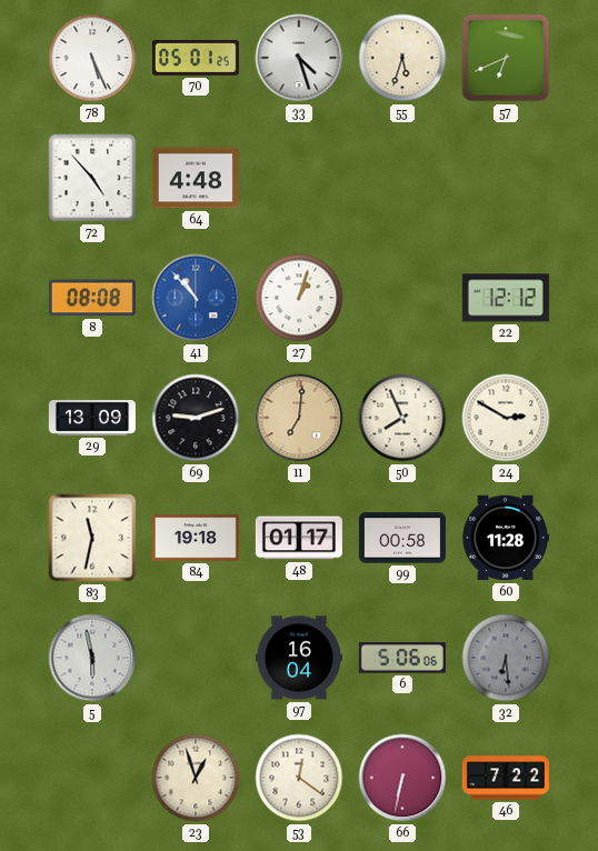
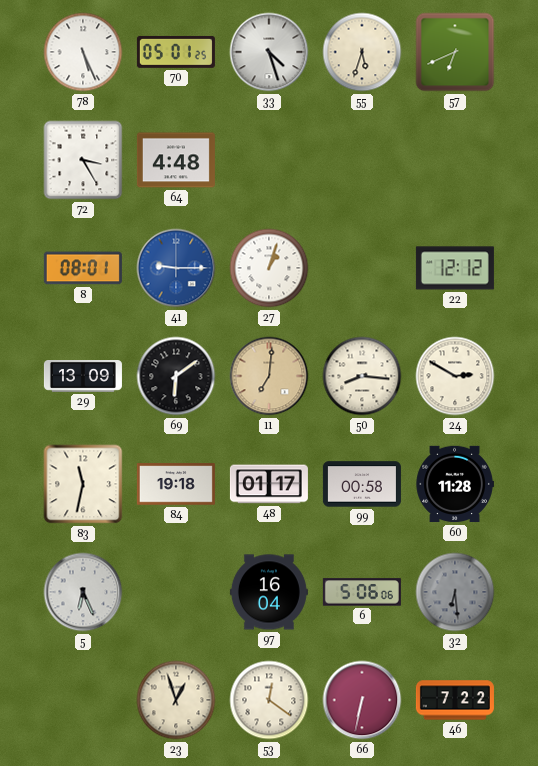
72: 4:53 -> 3:25 (83, 160)
8: 08:08 -> 08:01 (83, 268)
41: 10:53 -> 9:15 (176, 268)
69: 9:12 -> 6:09 (176, 376)
50: 7:56 -> 8:16 (362, 376)
5: 5:58 -> 6:26 (83, 592)
